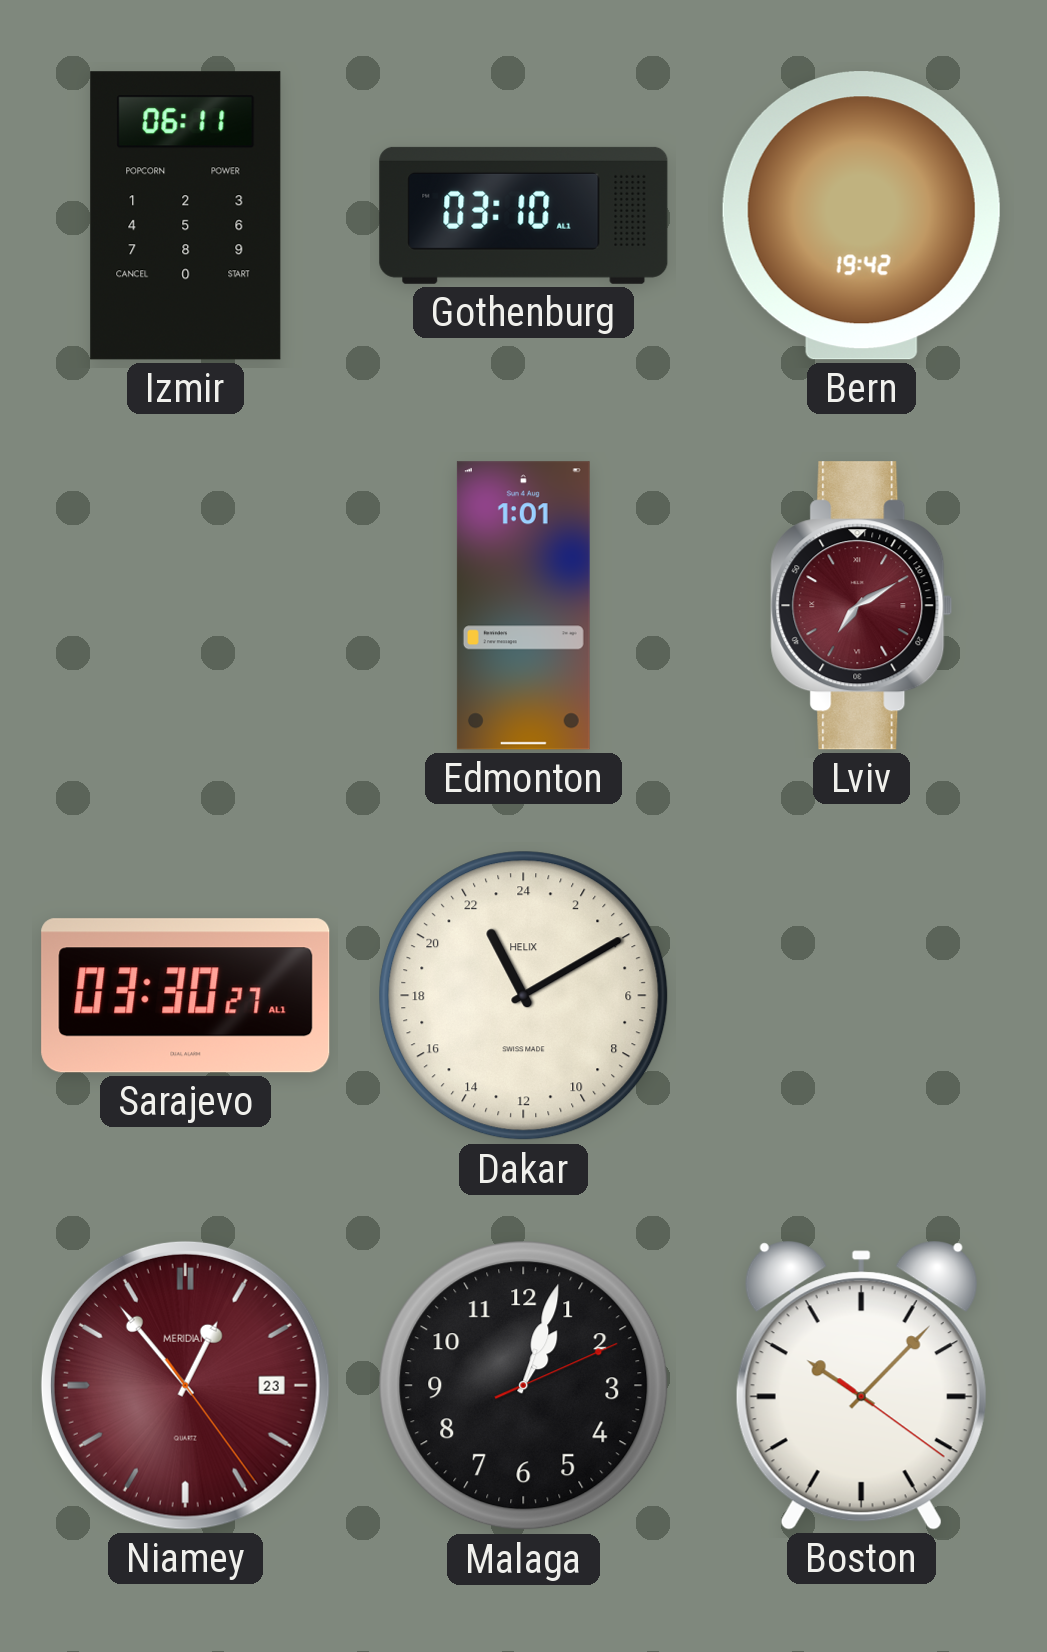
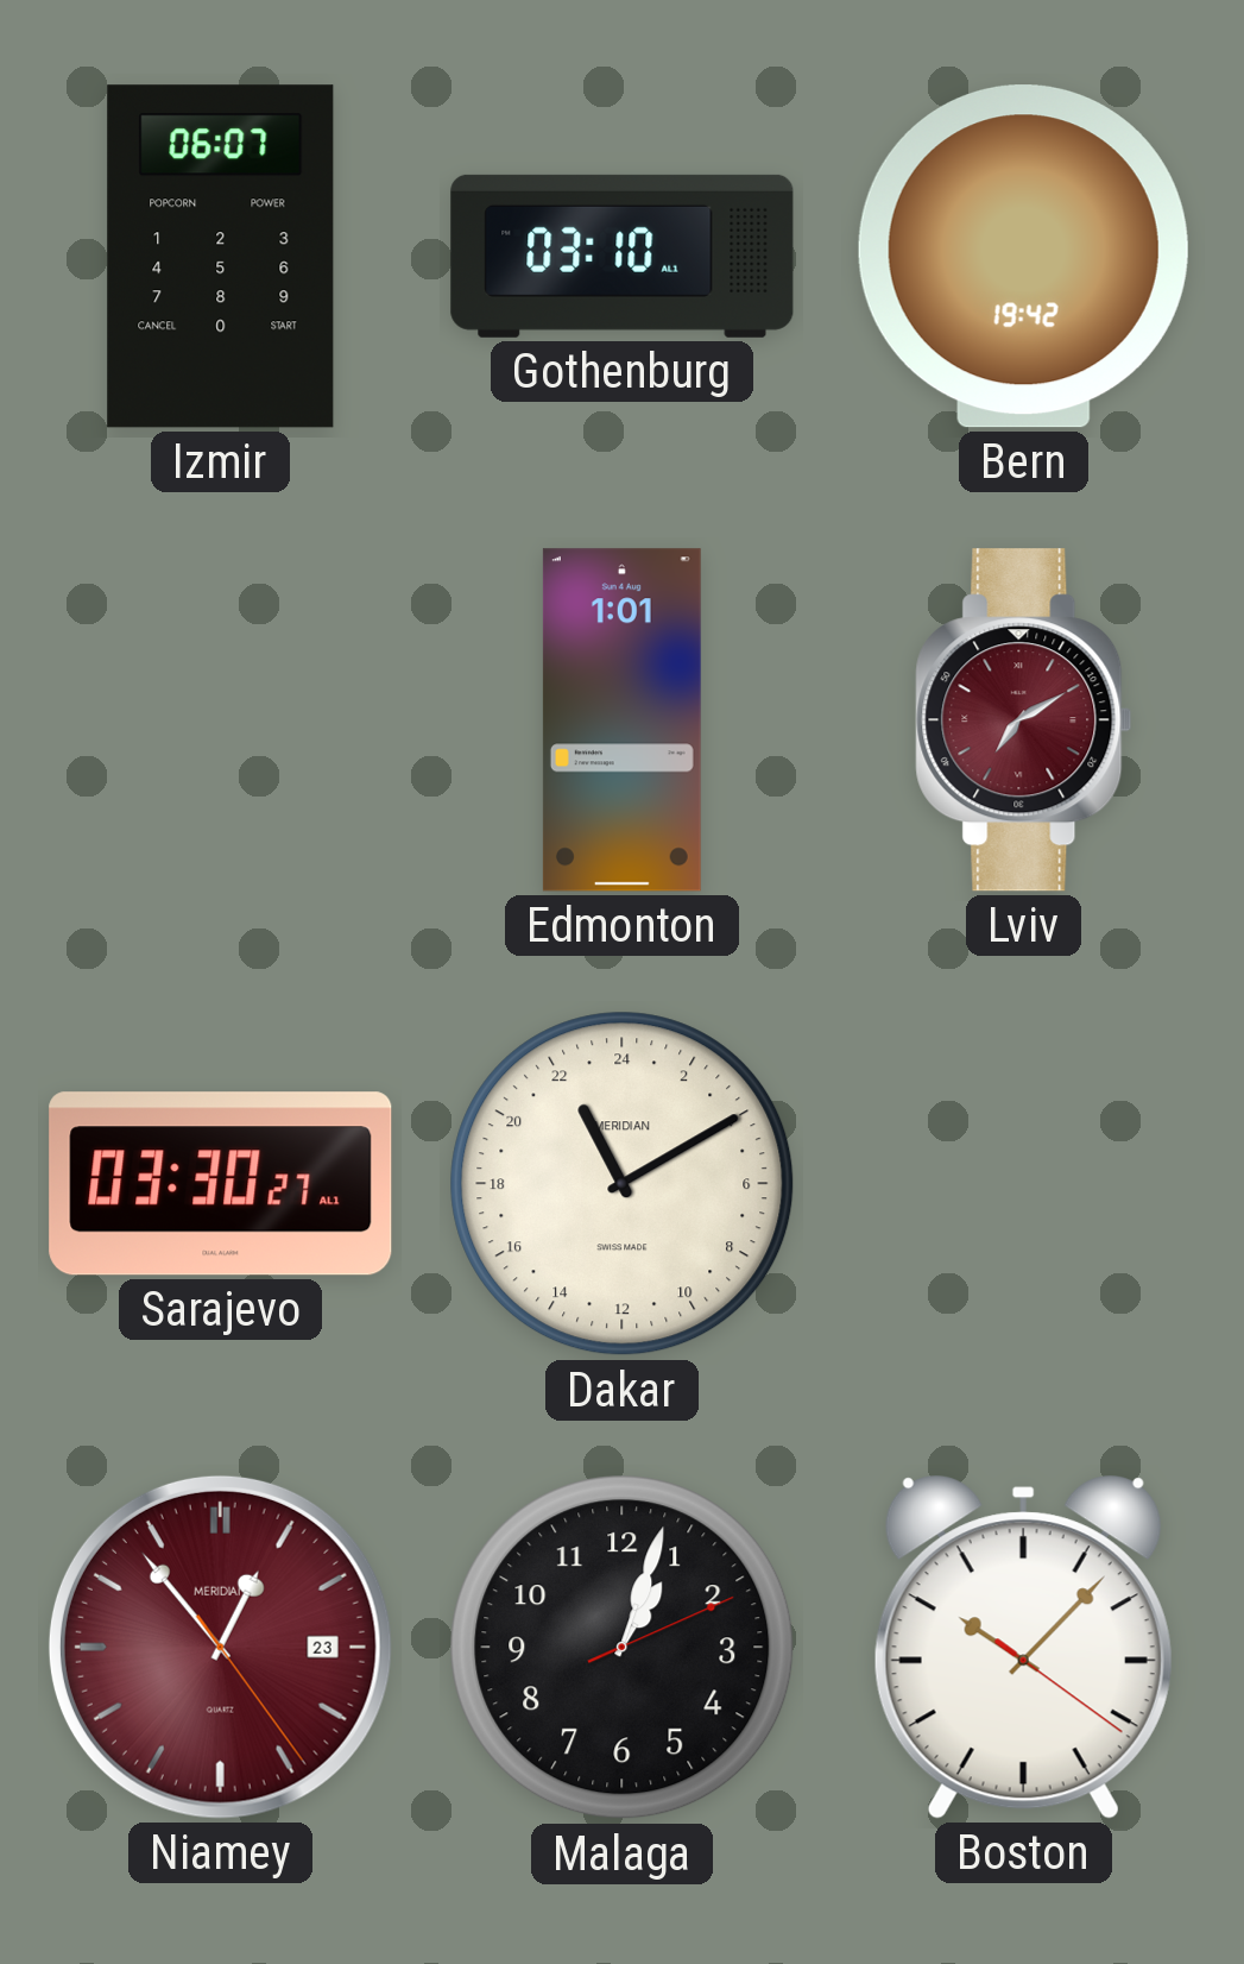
Izmir: 06:11 -> 06:07 (221, 257)
Dakar brand: HELIX -> MERIDIAN (623, 1184)
